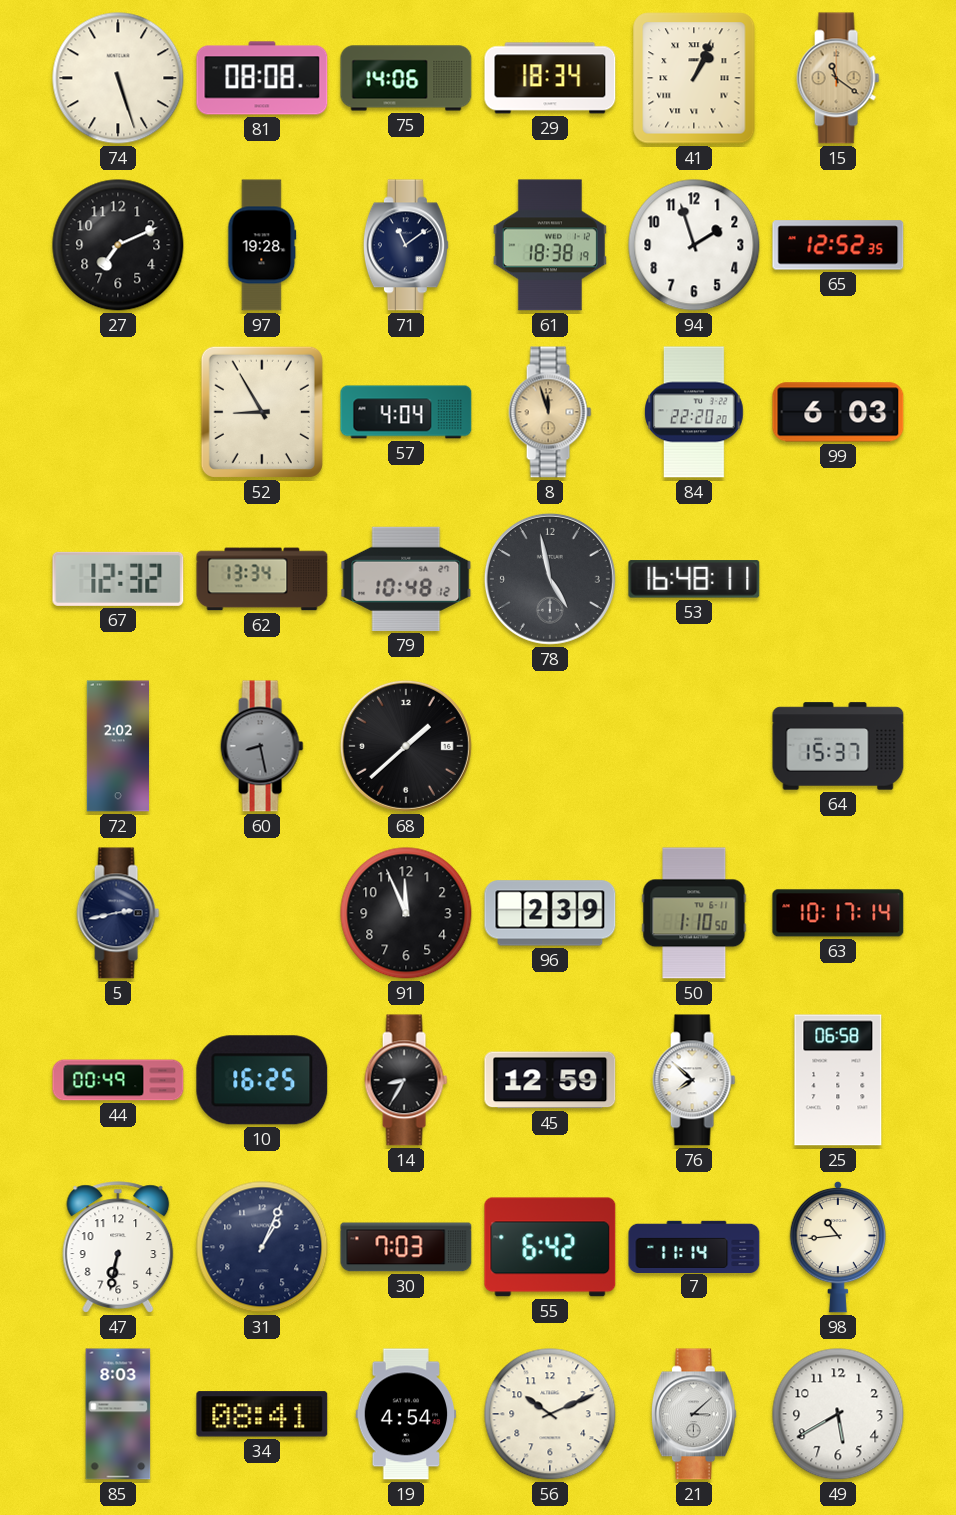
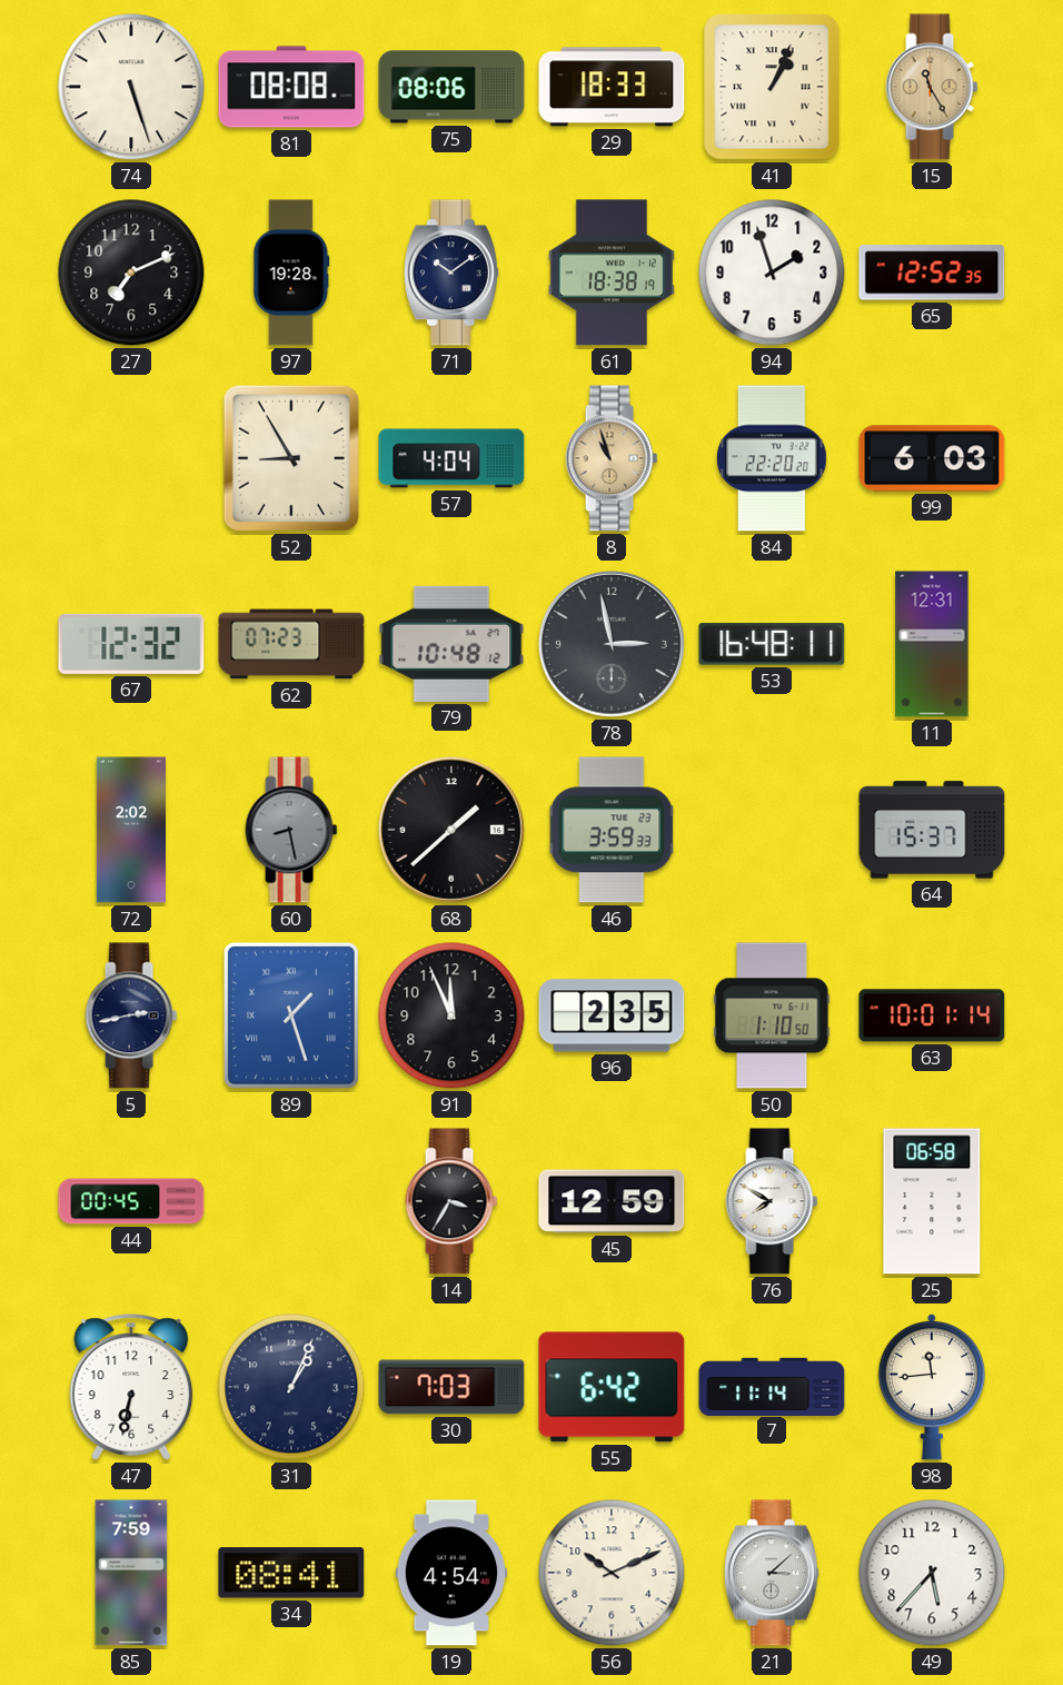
75: 14:06 -> 08:06 (451, 87)
29: 18:34 -> 18:33 (612, 87)
15: 11:21 -> 11:25 (932, 87)
71: 11:09 -> 10:09 (451, 272)
8: 11:57 -> 10:57 (612, 458)
62: 13:34 -> 07:23 (291, 644)
78: 4:58 -> 2:58 (612, 644)
11: none -> 12:31 (932, 644)
46: none -> 3:59 (612, 830)
89: none -> 1:27 (291, 1015)
96: 2:39 -> 2:35 (612, 1015)
63: 10:17 -> 10:01 (932, 1015)
44: 00:49 -> 00:45 (131, 1201)
10: 16:25 -> none (262, 1080)
14: 8:35 -> 3:35 (451, 1201)
76: 7:52 -> 7:50 (772, 1201)
98: 10:44 -> 11:44 (931, 1387)
85: 8:03 -> 7:59 (131, 1573)
49: 5:40 -> 5:37 (932, 1573)
